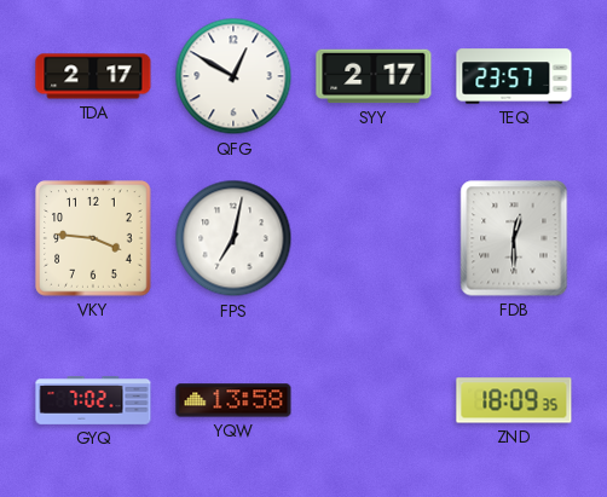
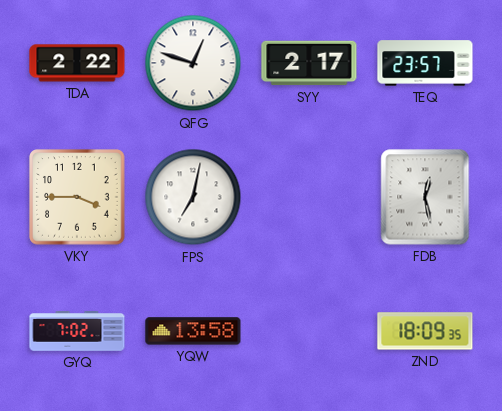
TDA: 2:17 -> 2:22 (77, 63)
QFG: 12:50 -> 12:48 (193, 63)
VKY: 3:46 -> 3:45 (77, 197)
FDB: 12:30 -> 12:28 (425, 197)
